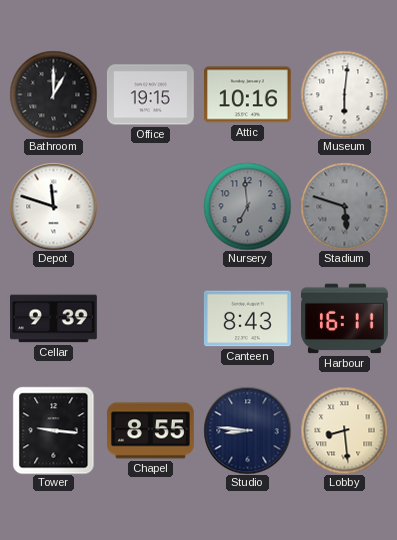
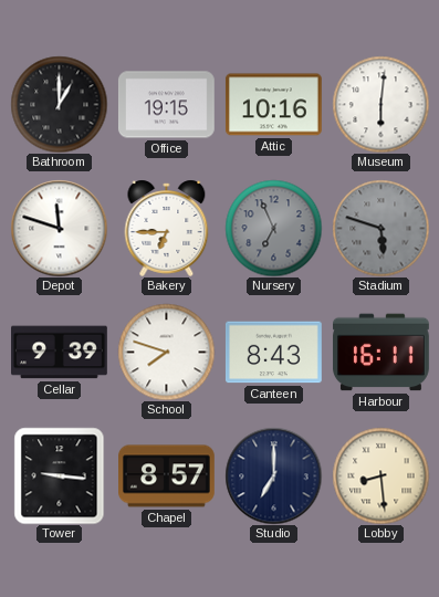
Bakery: none -> 6:45 (167, 228)
Nursery: 6:59 -> 6:56 (273, 228)
School: none -> 7:48 (166, 352)
Chapel: 8:55 -> 8:57 (167, 476)
Studio: 8:46 -> 7:00 (273, 475)
